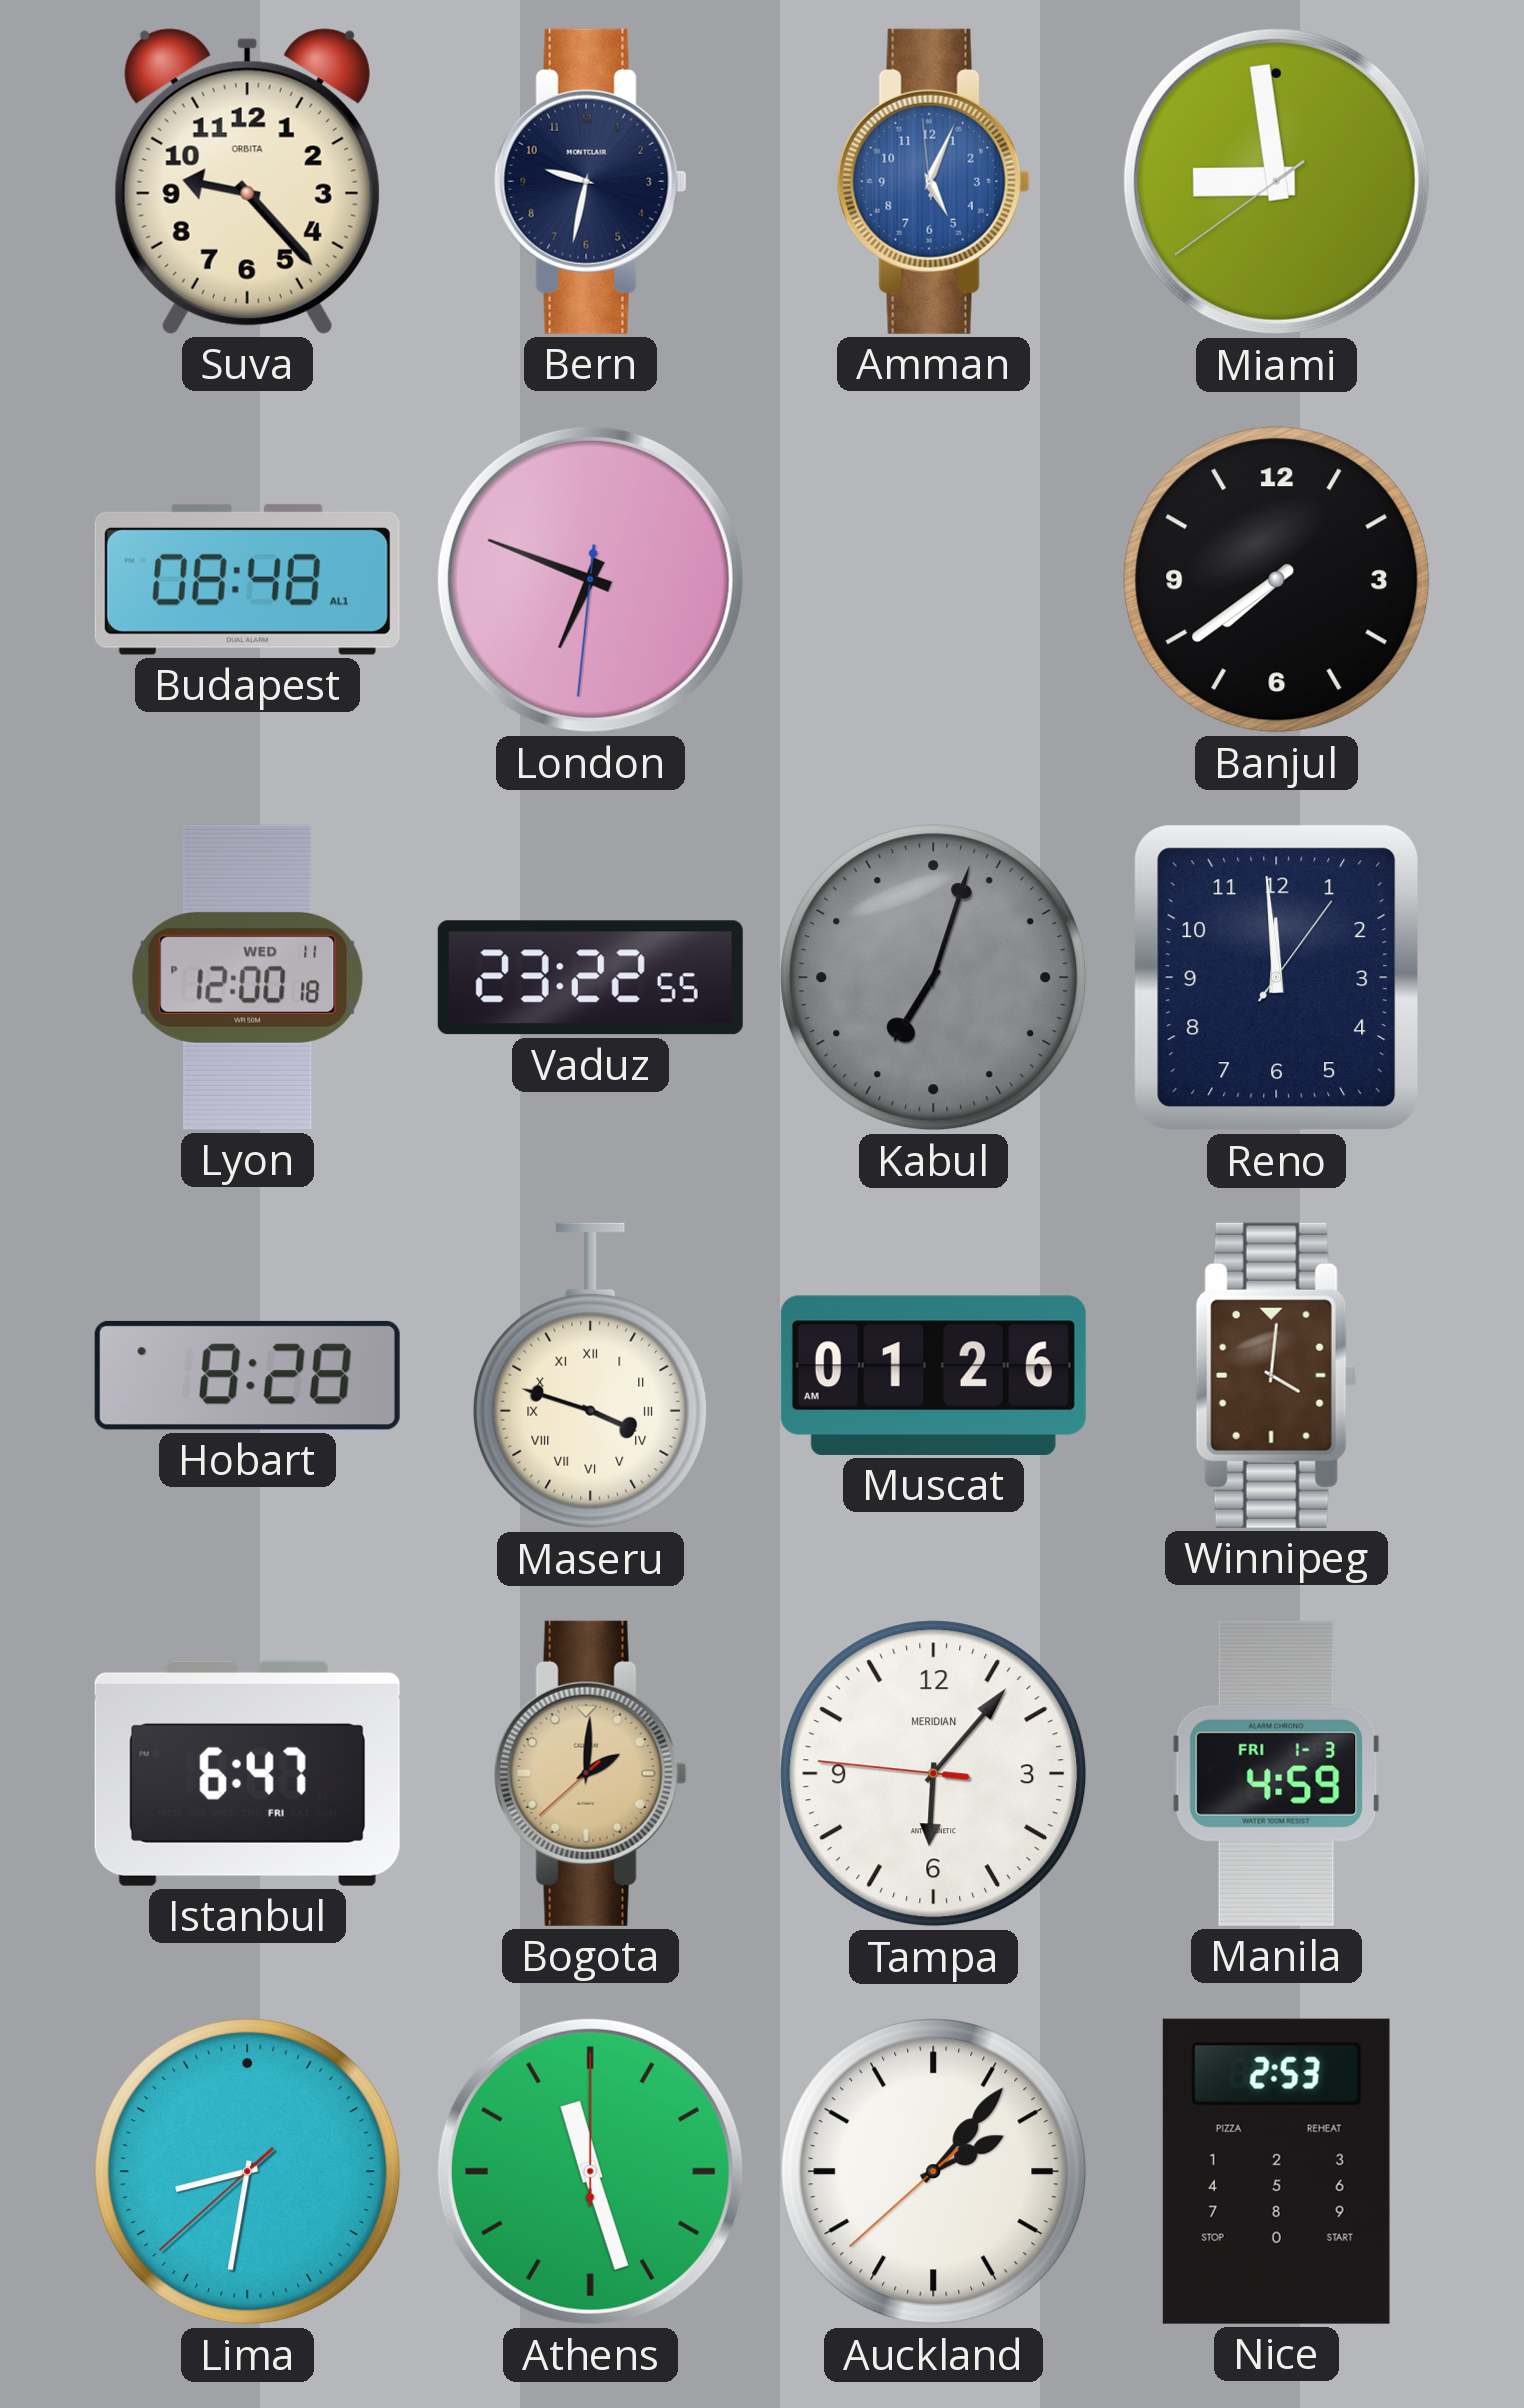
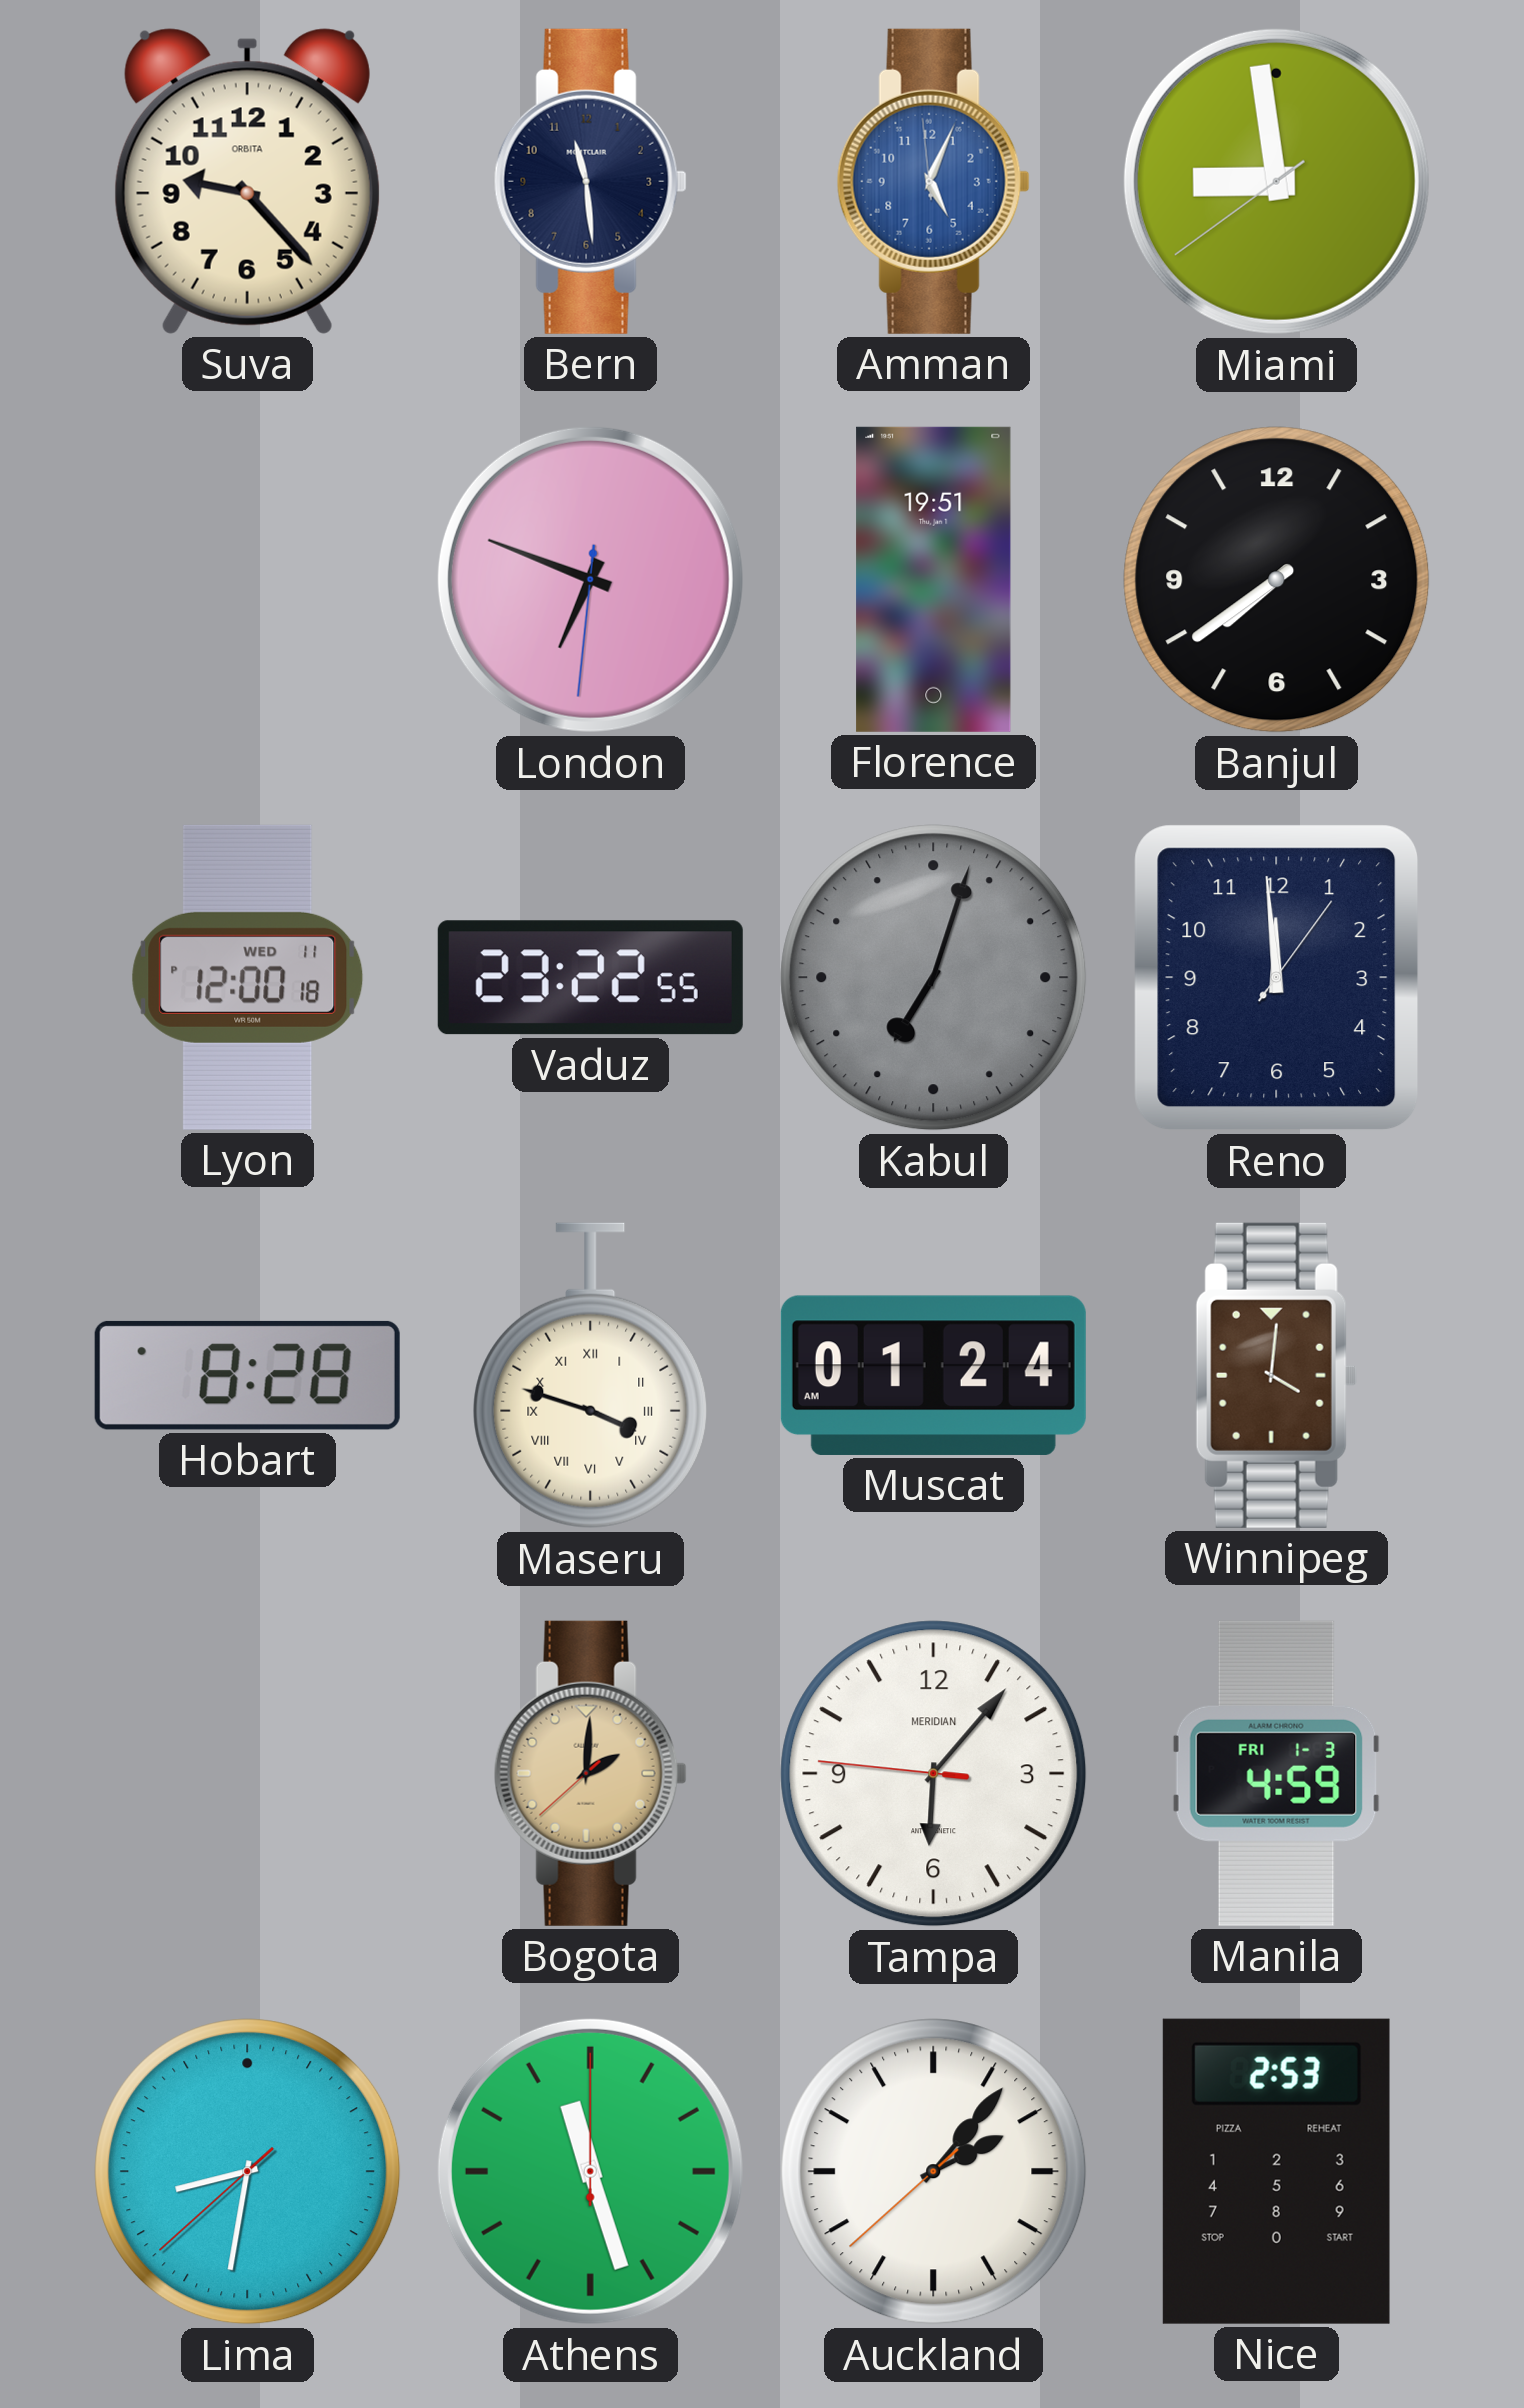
Bern: 9:32 -> 11:29 (590, 181)
Budapest: 08:48 -> none (247, 579)
Florence: none -> 19:51 (934, 579)
Muscat: 01:26 -> 01:24 (933, 1375)
Istanbul: 6:47 -> none (247, 1773)
